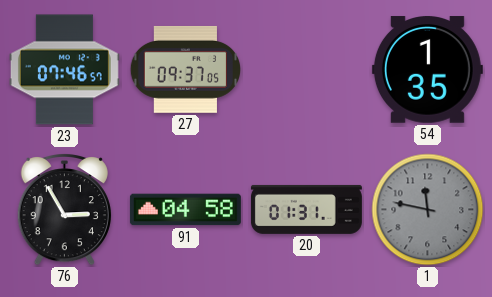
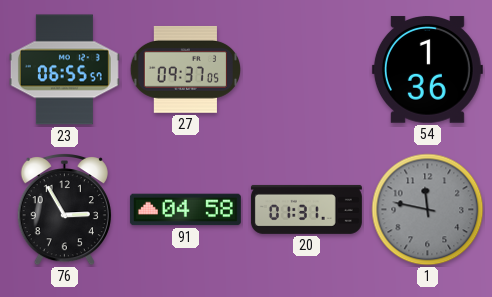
23: 07:46 -> 06:55 (64, 70)
54: 1:35 -> 1:36 (427, 70)
